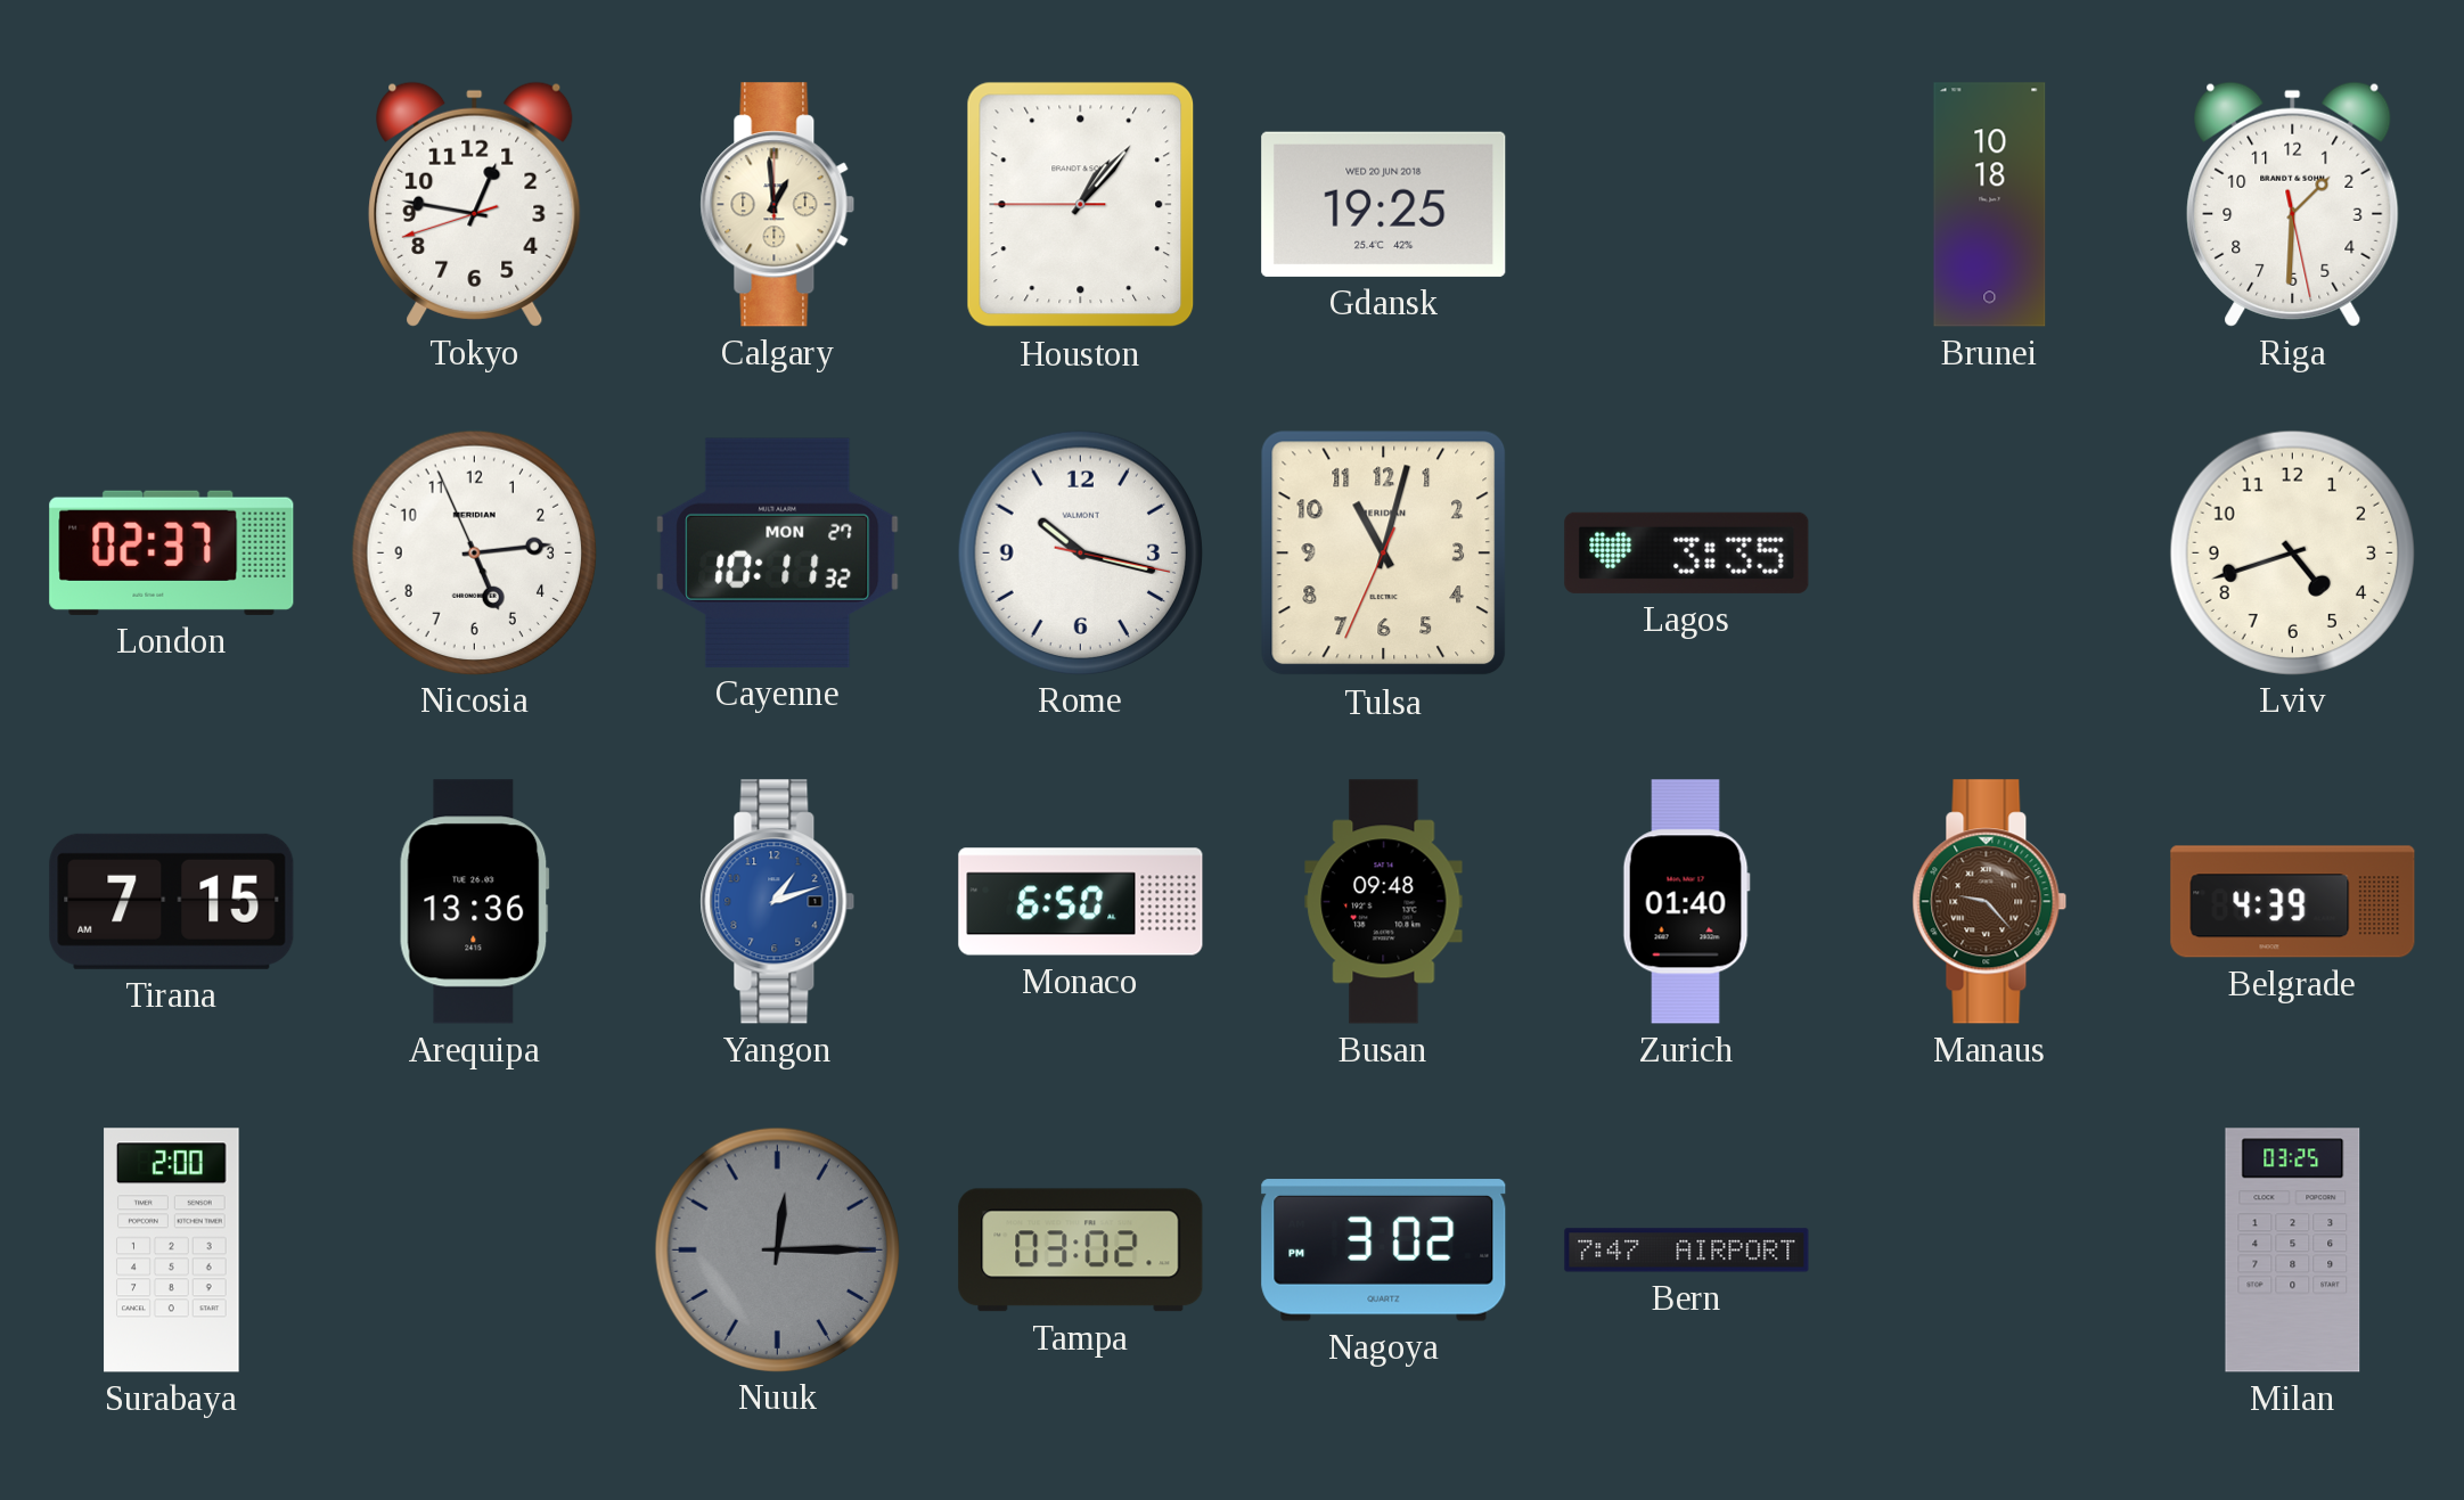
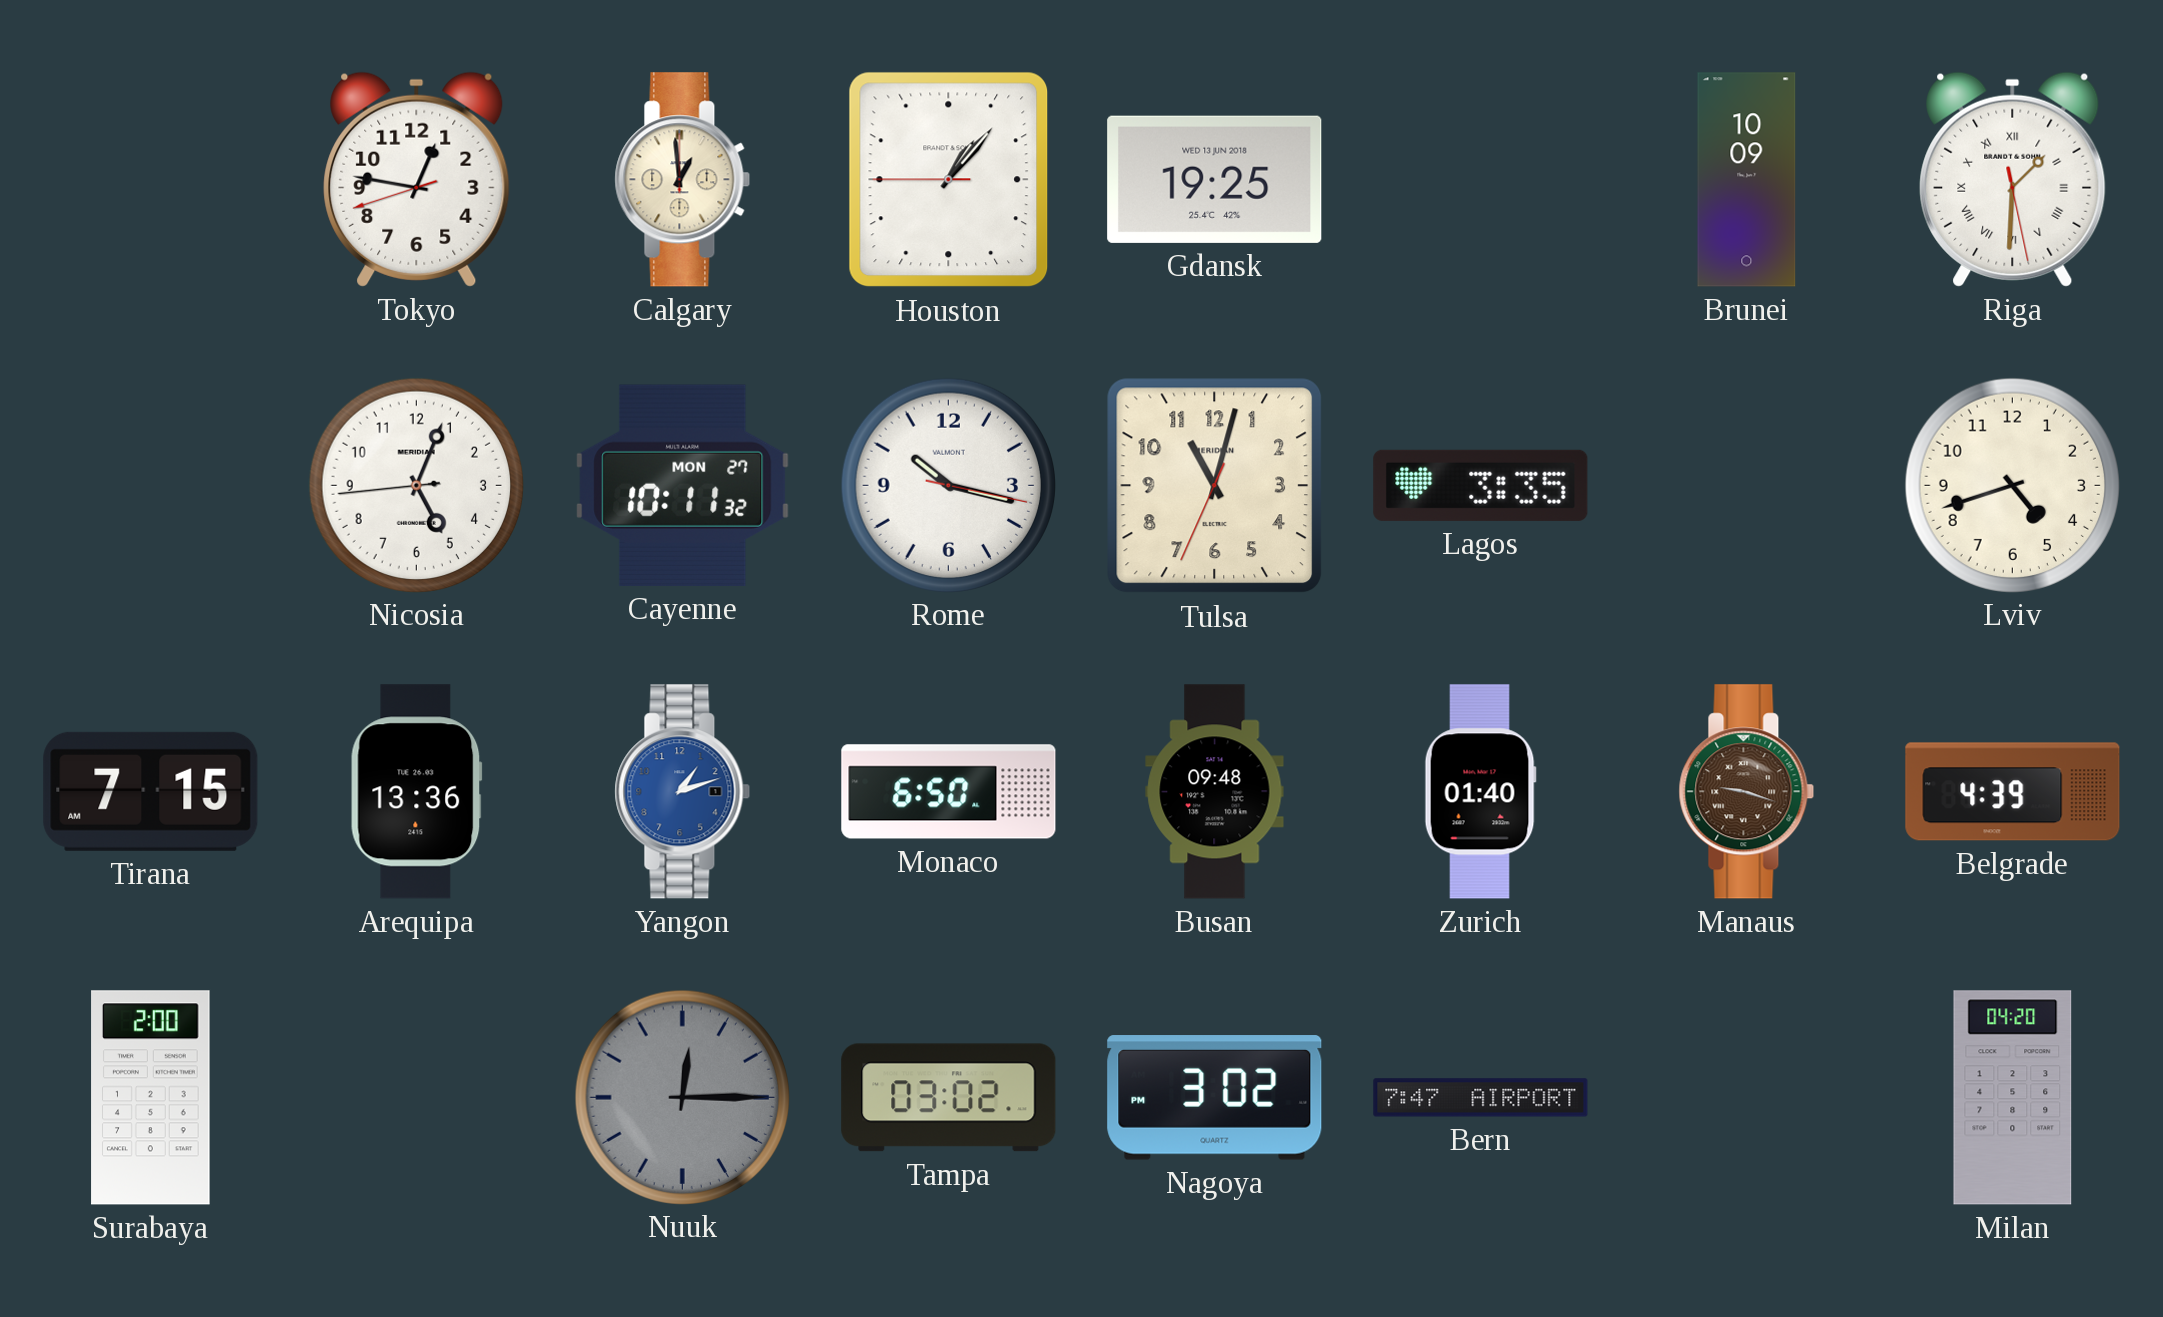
Gdansk date: WED 20 JUN 2018 -> WED 13 JUN 2018 (1215, 179)
Brunei: 10:18 -> 10:09 (1747, 180)
Riga numerals: Arabic -> Roman (2013, 179)
London: 02:37 -> none (172, 552)
Nicosia: 5:13 -> 5:03 (416, 485)
Manaus: 9:23 -> 9:18 (1747, 792)
Milan: 03:25 -> 04:20 (2013, 1098)
